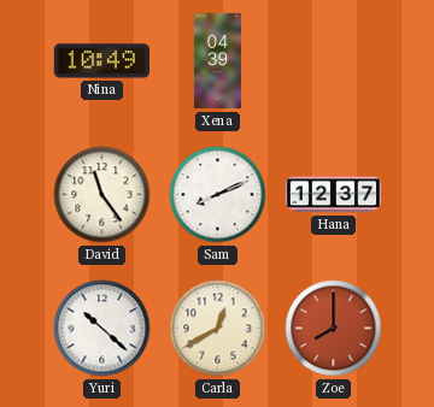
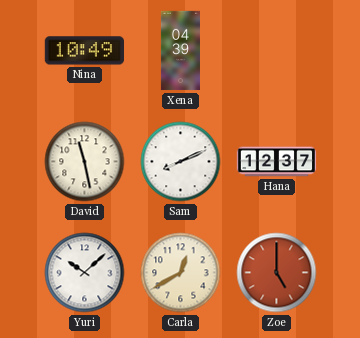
David: 11:24 -> 11:28 (85, 162)
Yuri: 10:22 -> 10:08 (85, 273)
Zoe: 8:00 -> 5:00 (277, 273)
